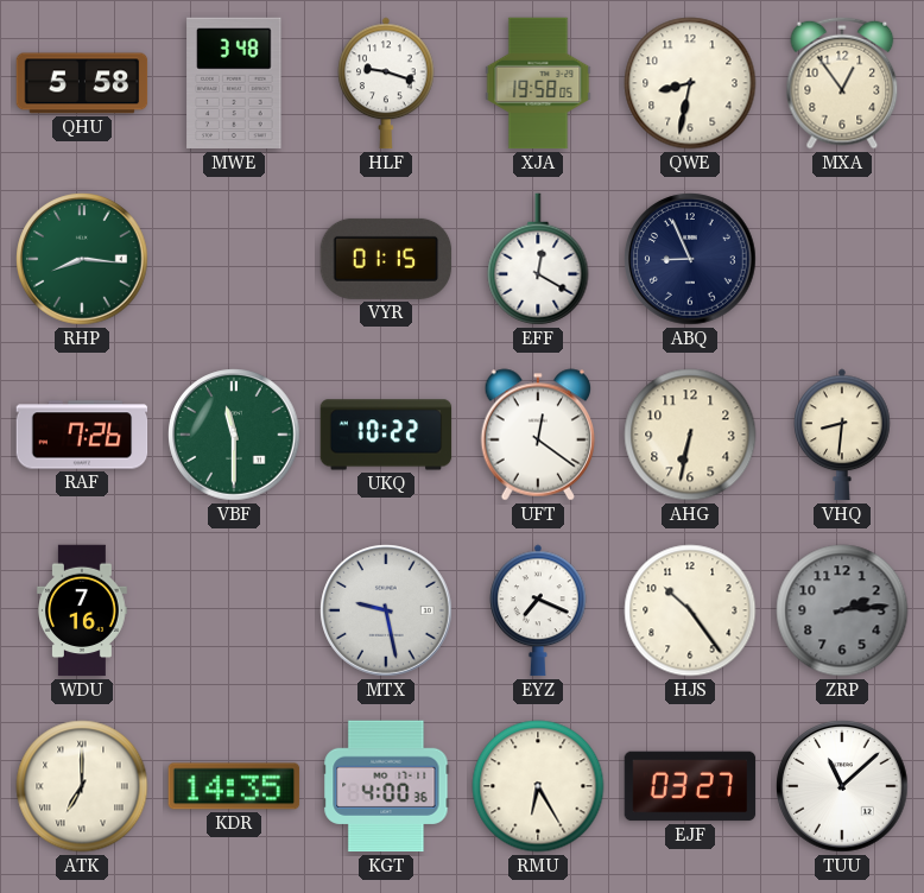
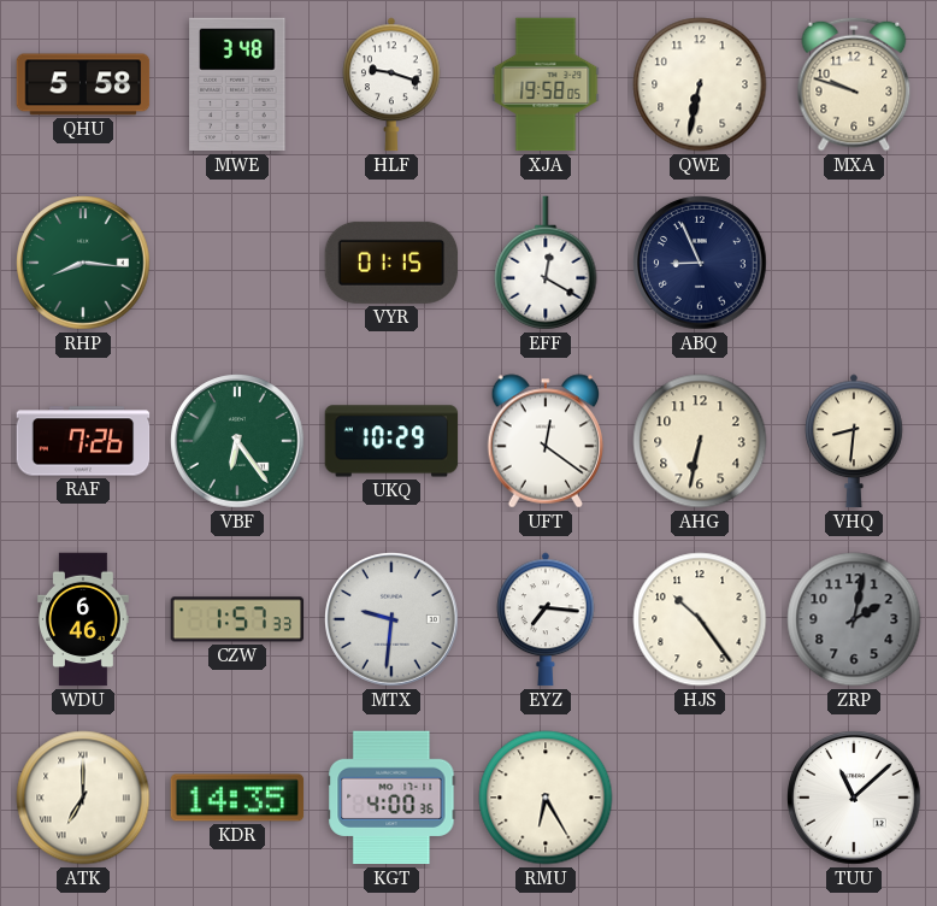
QWE: 8:32 -> 6:32 (700, 84)
MXA: 12:54 -> 9:48 (854, 84)
VBF: 11:30 -> 6:24 (237, 441)
UKQ: 10:22 -> 10:29 (391, 441)
WDU: 7:16 -> 6:46 (83, 619)
CZW: none -> 1:57 (237, 619)
MTX: 9:28 -> 9:31 (391, 619)
EYZ: 7:19 -> 7:16 (546, 619)
ZRP: 2:14 -> 2:02 (854, 619)
EJF: 03:27 -> none (690, 786)
